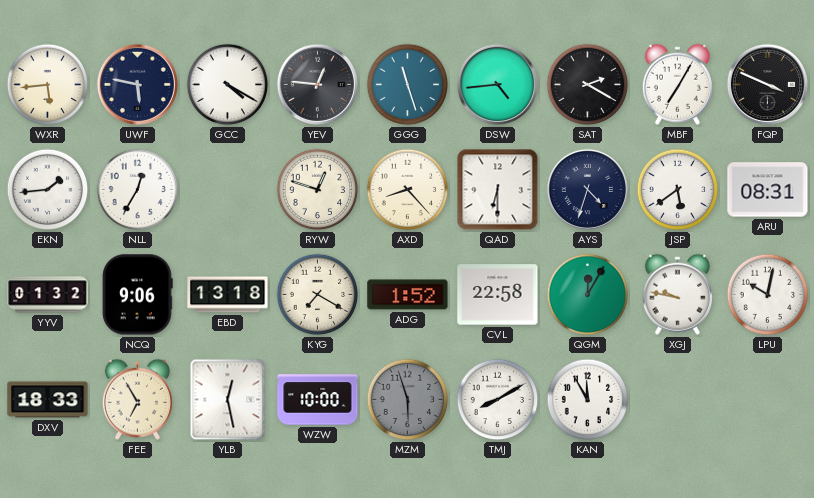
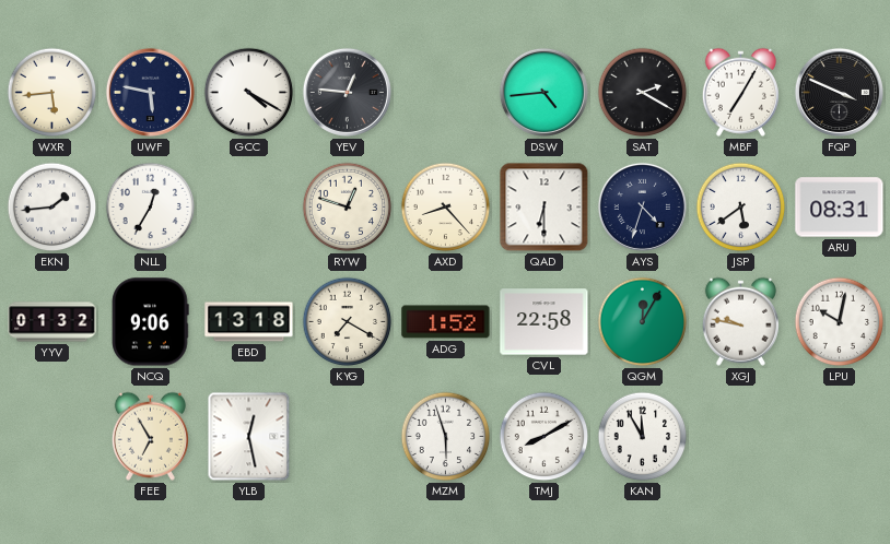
GGG: 11:27 -> none (408, 85)
DXV: 18:33 -> none (48, 400)
WZW: 10:00 -> none (318, 400)
MZM dial: grey -> white (446, 437)
